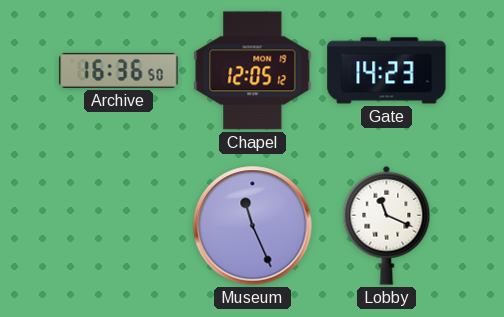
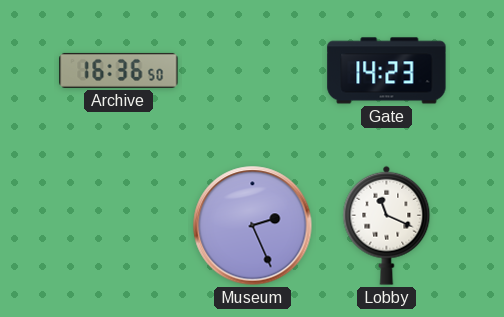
Chapel: 12:05 -> none (253, 71)
Museum: 11:26 -> 2:26 (253, 226)
